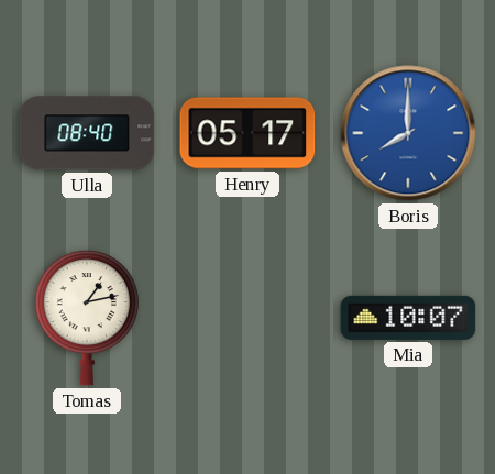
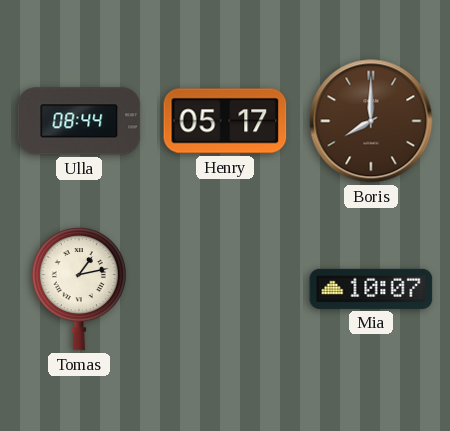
Ulla: 08:40 -> 08:44 (79, 121)
Boris dial: blue -> brown (371, 121)
